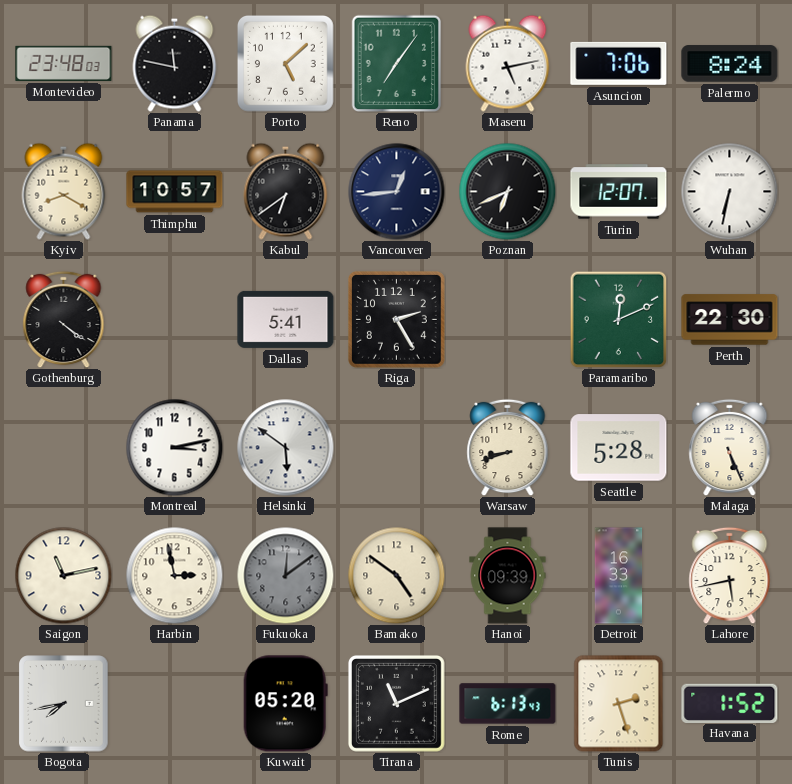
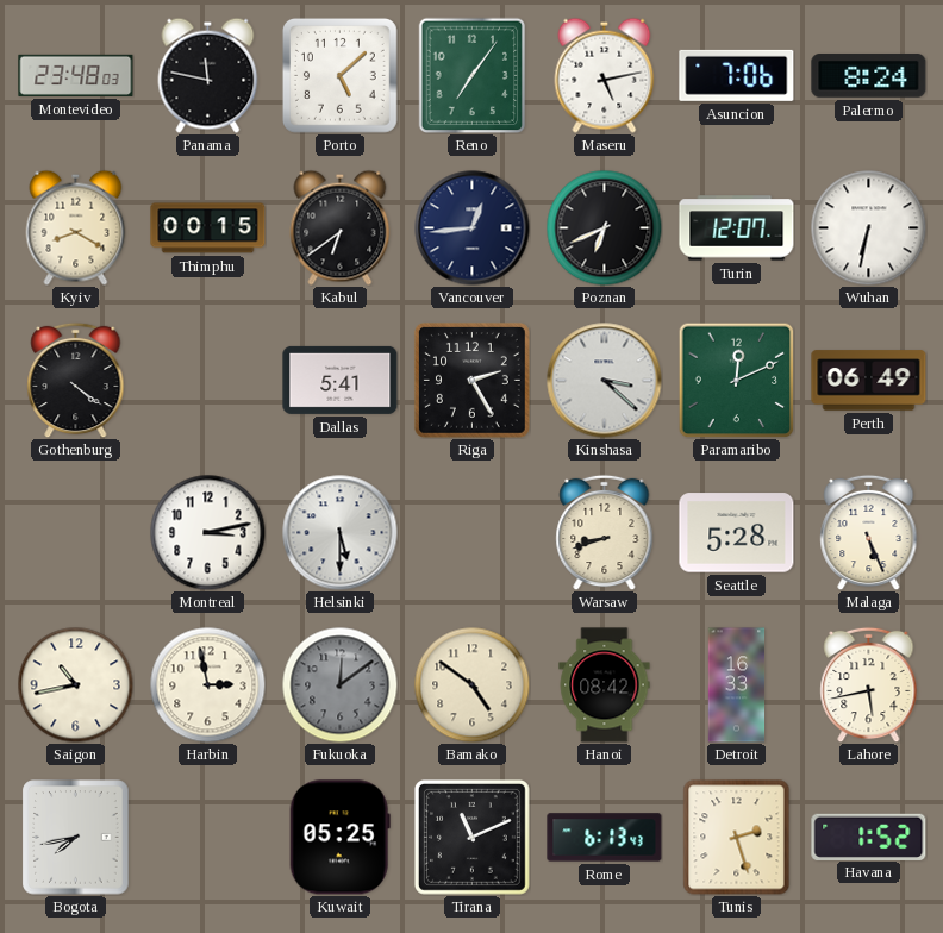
Thimphu: 10:57 -> 00:15 (208, 228)
Kinshasa: none -> 3:22 (605, 381)
Perth: 22:30 -> 06:49 (869, 381)
Helsinki: 5:51 -> 5:30 (341, 533)
Saigon: 11:13 -> 10:43 (75, 684)
Hanoi: 09:39 -> 08:42 (605, 685)
Kuwait: 05:20 -> 05:25 (339, 838)
